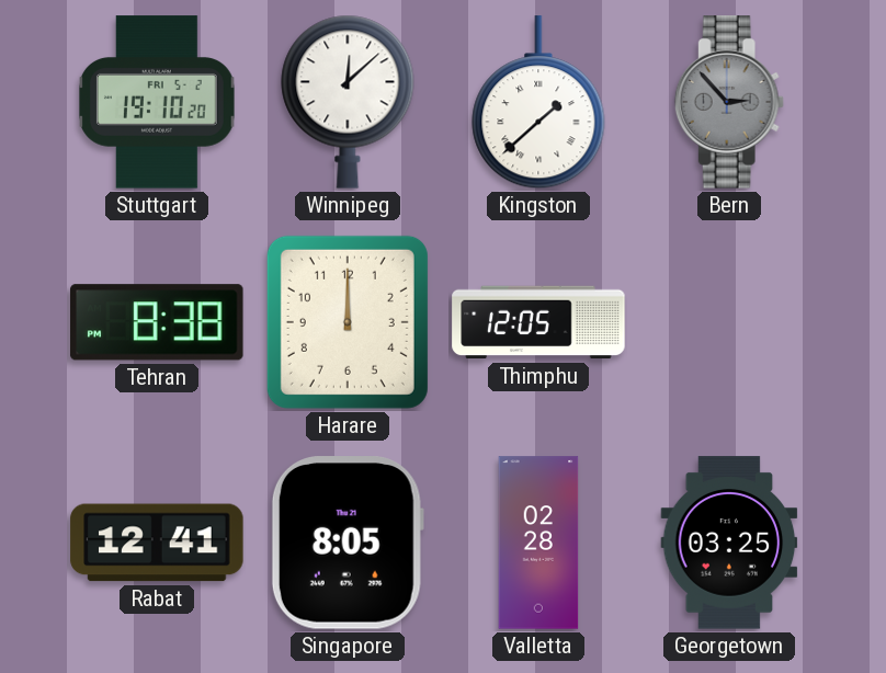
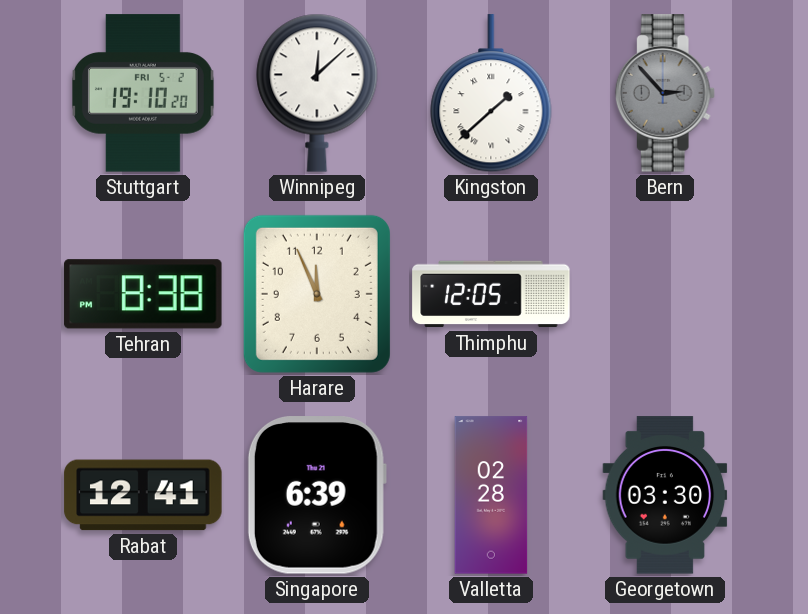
Harare: 12:00 -> 11:56 (317, 294)
Singapore: 8:05 -> 6:39 (317, 495)
Georgetown: 03:25 -> 03:30 (665, 495)
